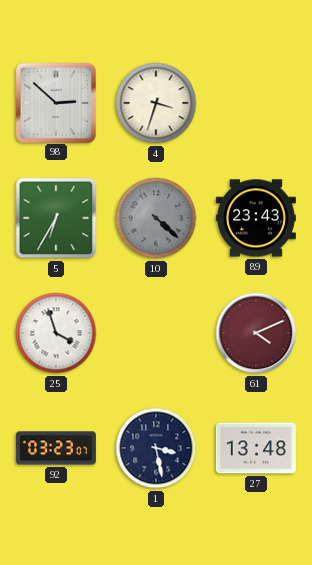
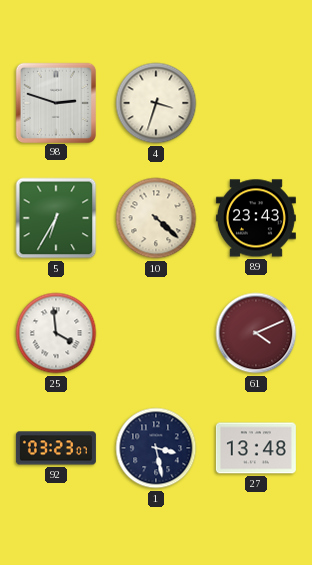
98: 2:52 -> 2:48 (55, 102)
10 dial: grey -> cream (156, 218)
25: 3:57 -> 3:59 (56, 333)
